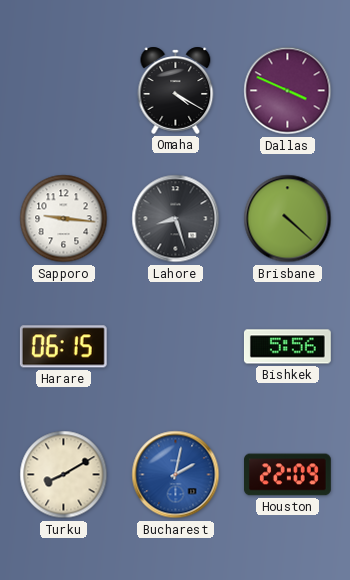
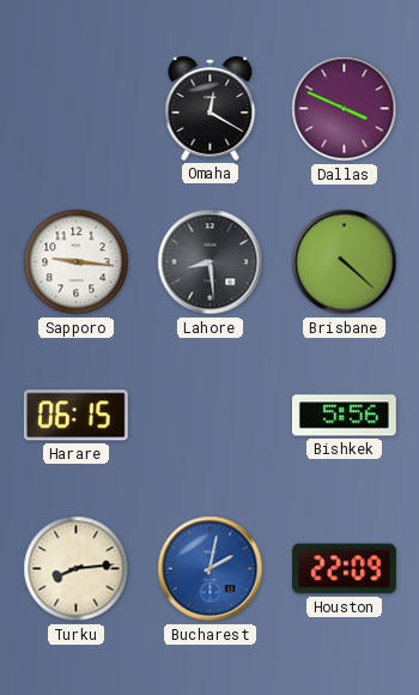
Omaha: 4:20 -> 12:20 (211, 108)
Lahore: 8:27 -> 8:29 (211, 262)
Turku: 8:10 -> 8:14 (77, 569)
